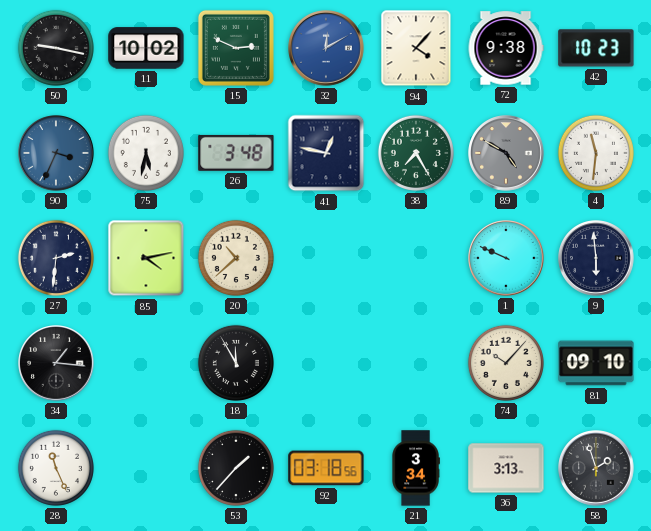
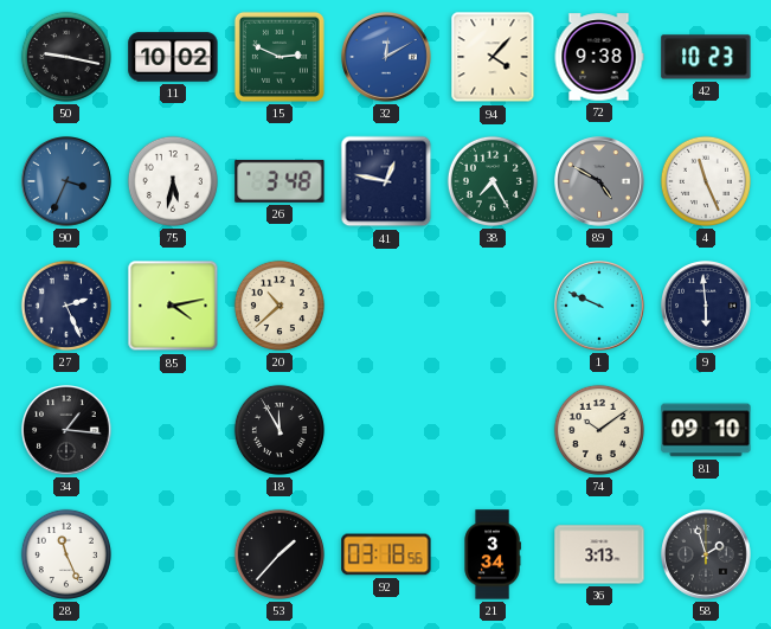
4: 11:31 -> 11:26 (706, 181)
27: 2:31 -> 2:26 (66, 306)
74: 10:07 -> 10:09 (599, 430)
